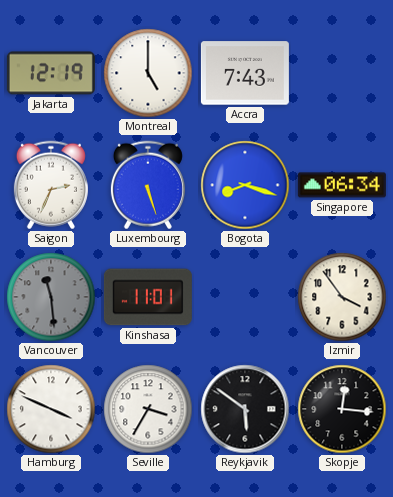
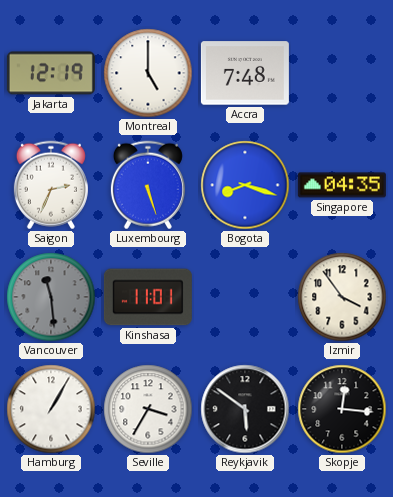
Accra: 7:43 -> 7:48 (245, 73)
Singapore: 06:34 -> 04:35 (342, 185)
Hamburg: 3:49 -> 1:05 (51, 409)
